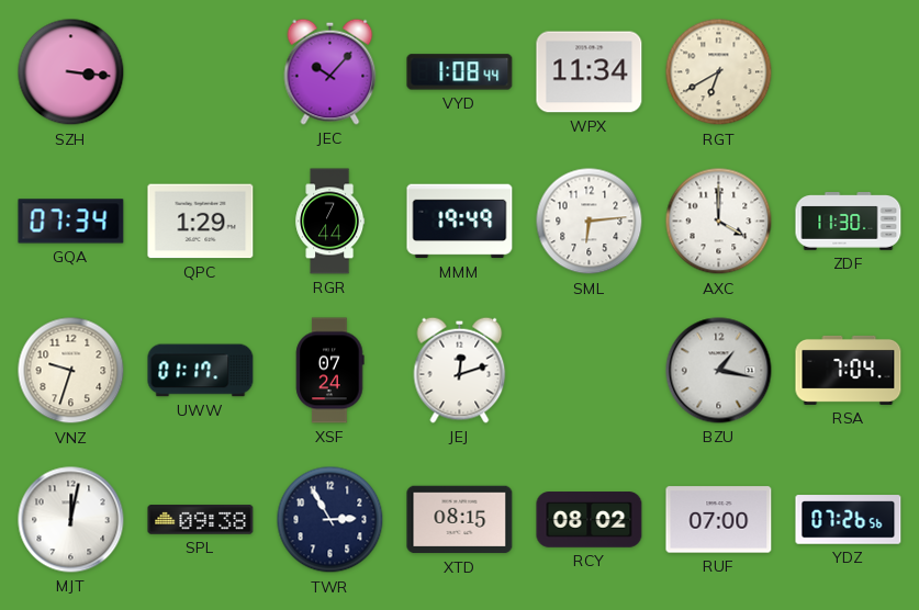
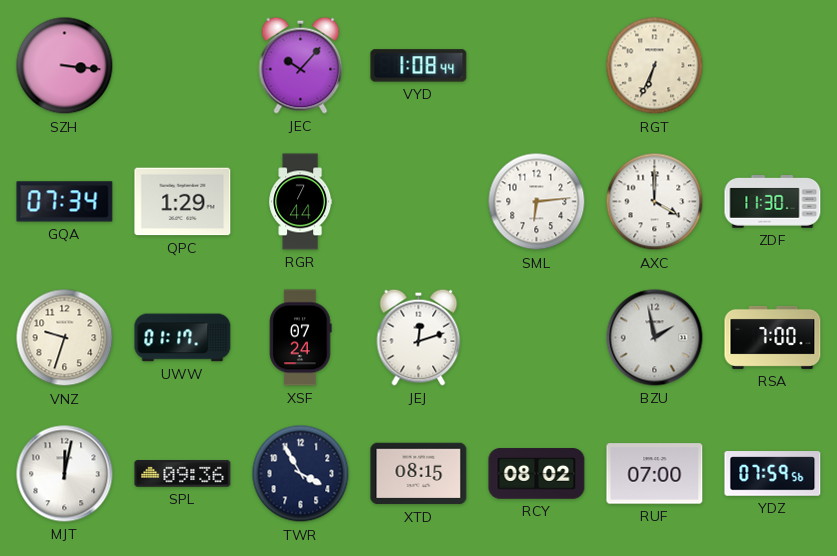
WPX: 11:34 -> none (590, 72)
RGT: 6:40 -> 6:34 (655, 66)
MMM: 19:49 -> none (460, 222)
BZU: 1:17 -> 1:58 (655, 338)
RSA: 7:04 -> 7:00 (773, 337)
SPL: 09:38 -> 09:36 (183, 474)
TWR: 2:55 -> 3:55 (301, 474)
YDZ: 07:26 -> 07:59 (773, 474)
